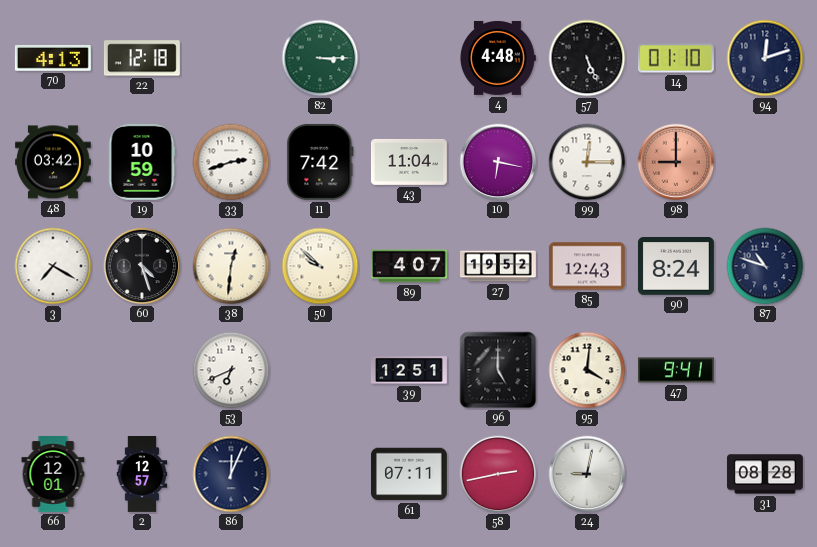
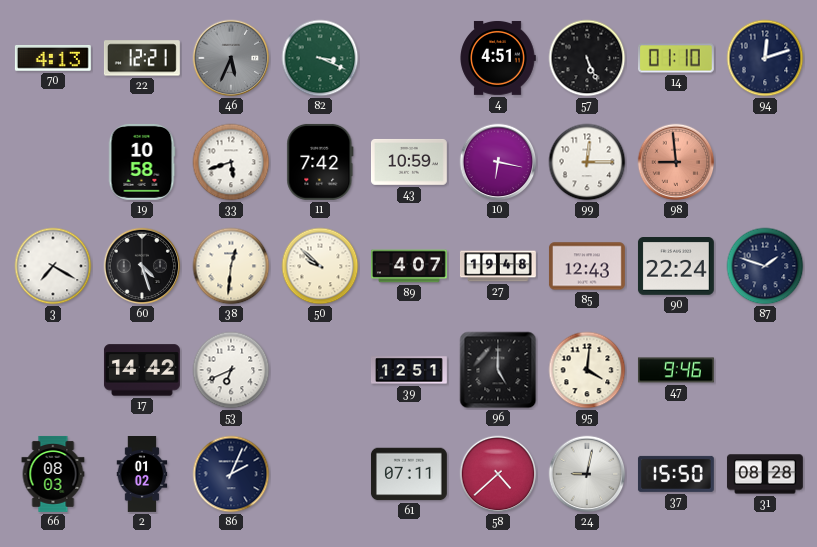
22: 12:18 -> 12:21 (142, 58)
46: none -> 5:34 (231, 58)
82: 3:15 -> 3:19 (320, 58)
4: 4:48 -> 4:51 (498, 58)
48: 03:42 -> none (53, 162)
19: 10:59 -> 10:58 (142, 162)
33: 2:42 -> 5:42 (231, 162)
43: 11:04 -> 10:59 (409, 162)
98: 9:00 -> 8:59 (676, 162)
27: 19:52 -> 19:48 (498, 266)
90: 8:24 -> 22:24 (676, 267)
87: 10:48 -> 1:48 (765, 266)
17: none -> 14:42 (142, 370)
47: 9:41 -> 9:46 (676, 370)
66: 12:01 -> 08:03 (53, 474)
2: 12:57 -> 01:02 (142, 475)
86: 12:04 -> 2:04 (231, 474)
58: 2:43 -> 4:38 (498, 474)
37: none -> 15:50 (676, 474)
